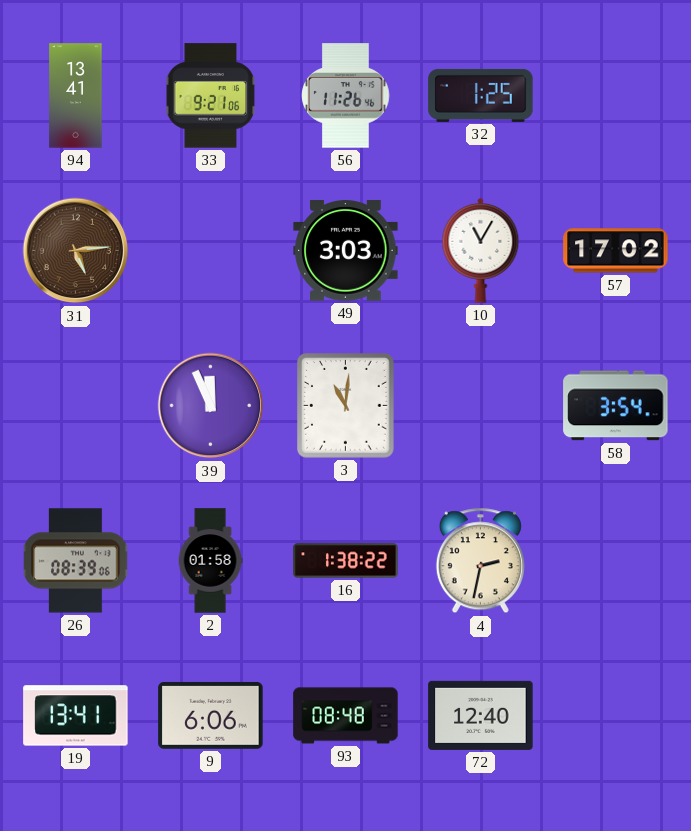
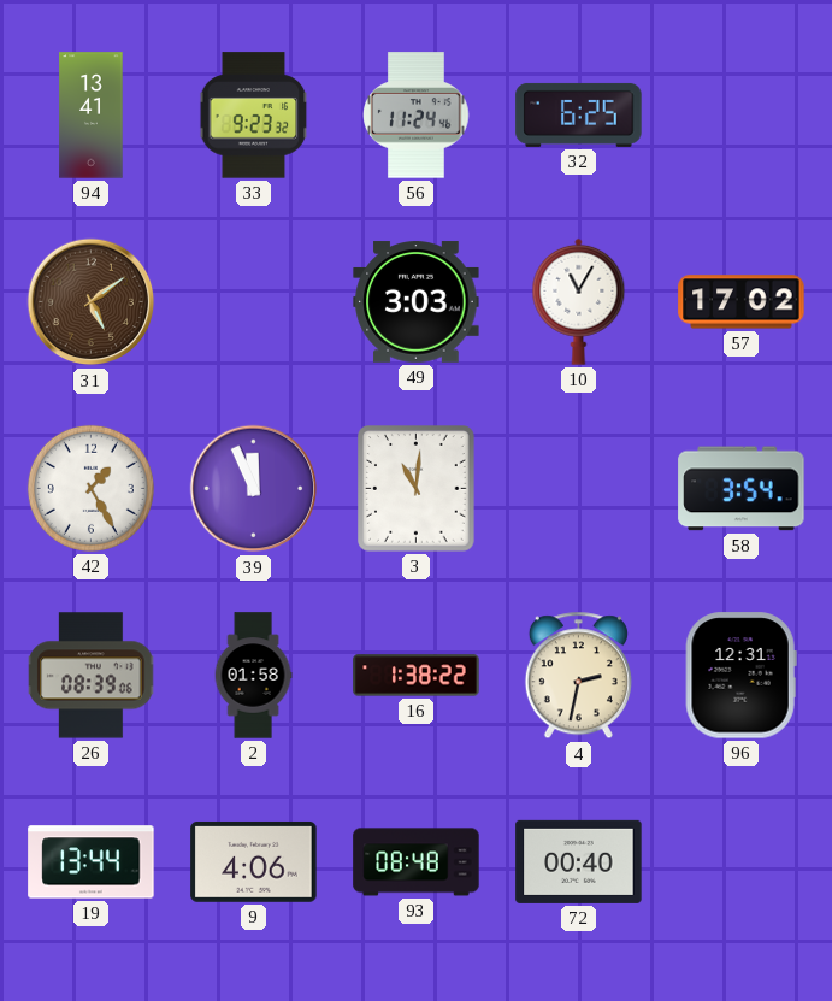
33: 9:21 -> 9:23 (254, 116)
56: 11:26 -> 11:24 (417, 116)
32: 1:25 -> 6:25 (579, 114)
31: 5:14 -> 5:09 (92, 302)
42: none -> 1:25 (90, 488)
96: none -> 12:31 (740, 676)
19: 13:41 -> 13:44 (92, 862)
9: 6:06 -> 4:06 (254, 861)
72: 12:40 -> 00:40 (579, 861)
